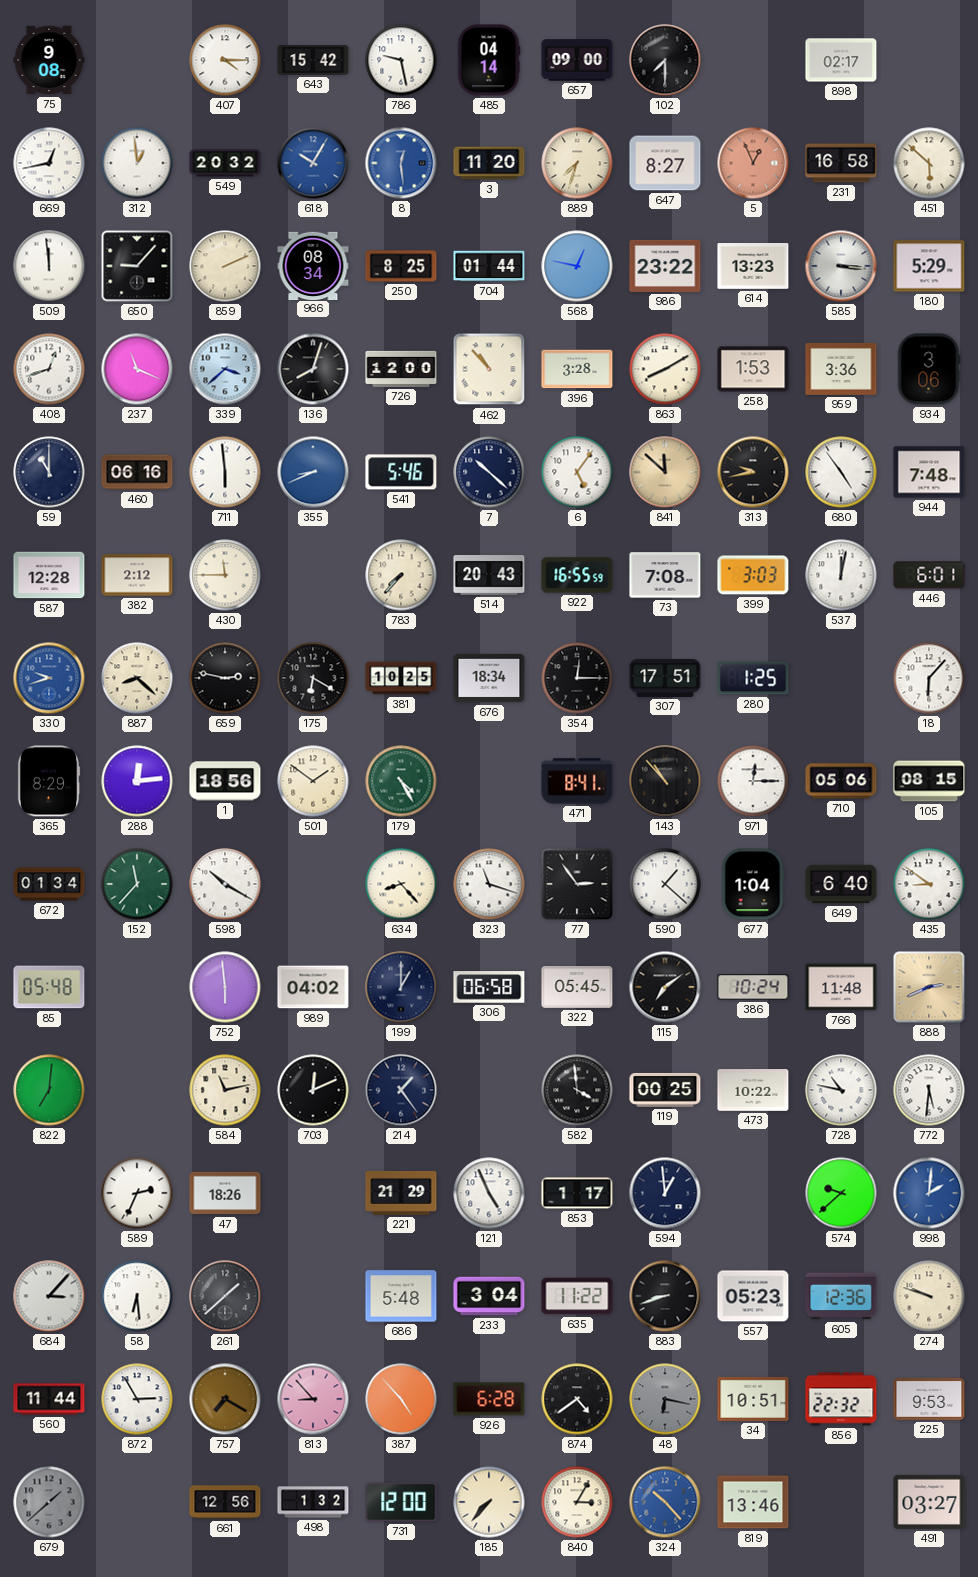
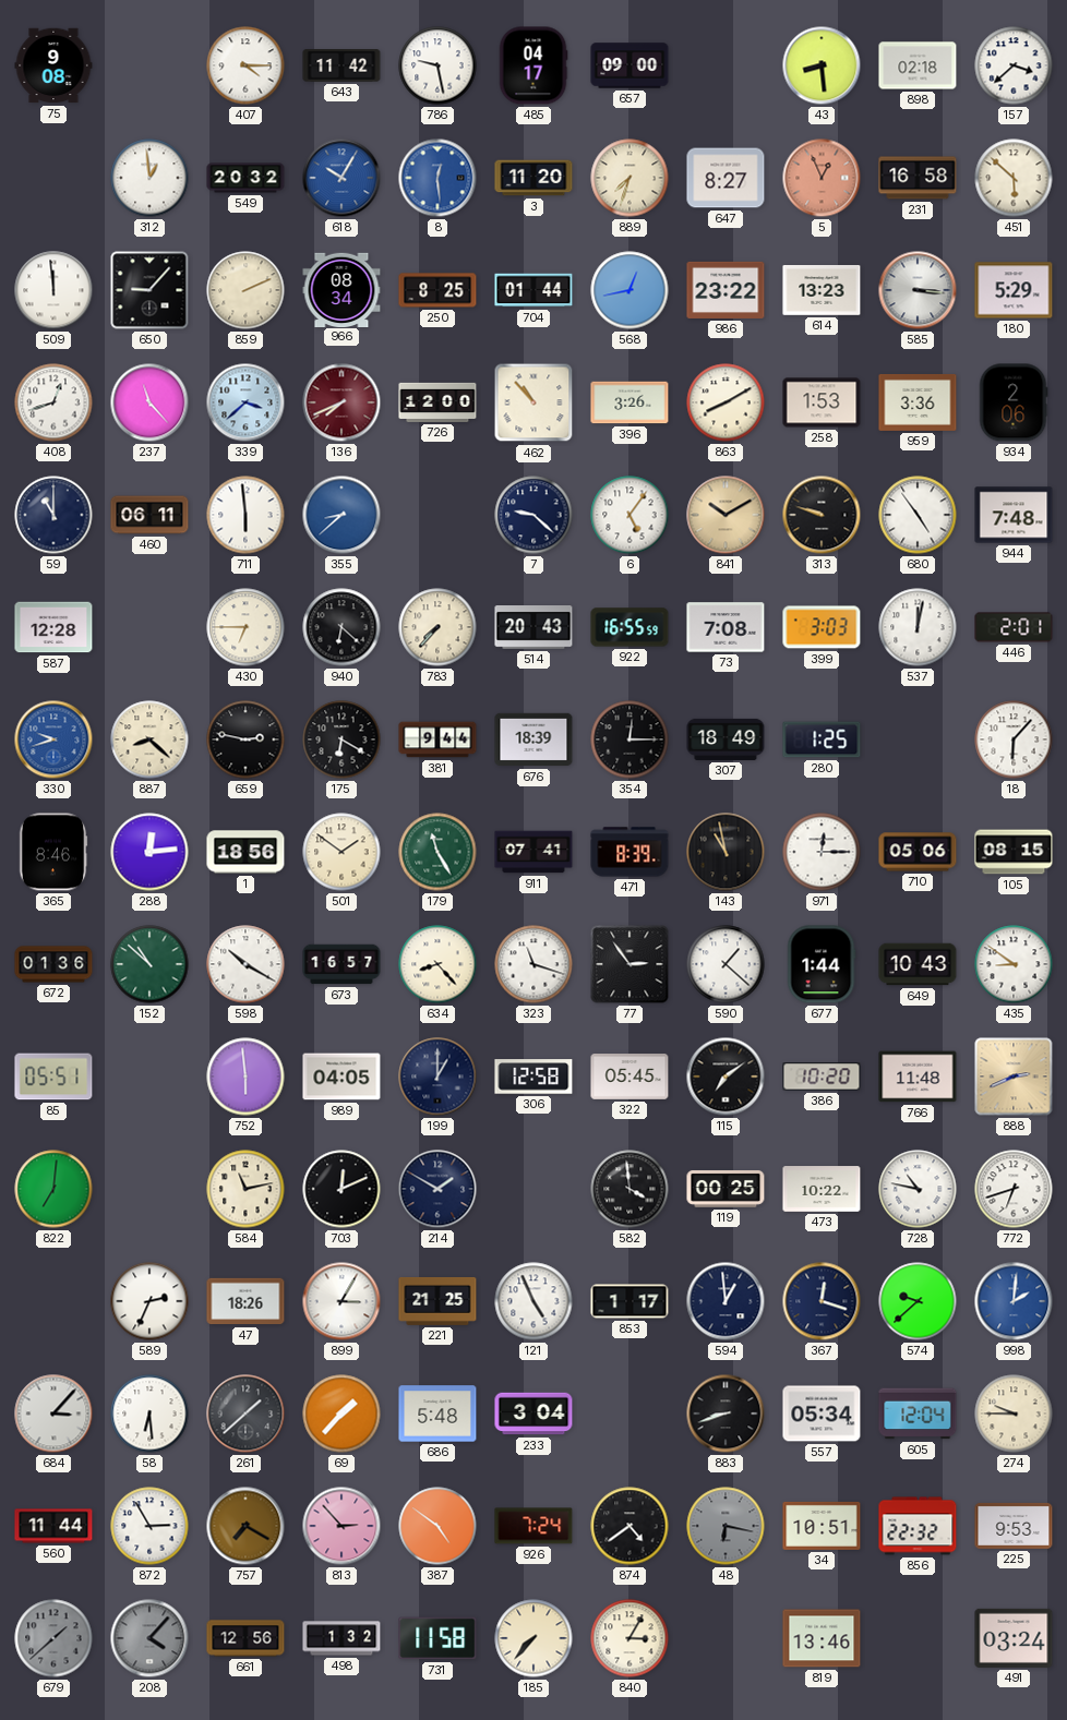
643: 15:42 -> 11:42 (341, 65)
485: 04:14 -> 04:17 (533, 65)
102: 7:30 -> none (665, 60)
43: none -> 8:29 (822, 65)
898: 02:17 -> 02:18 (918, 65)
157: none -> 3:38 (1014, 65)
669: 12:43 -> none (49, 163)
568: 12:47 -> 12:43 (630, 290)
237: 11:19 -> 11:23 (149, 402)
136: 8:03 -> 7:41 (341, 402)
136 dial: black -> burgundy (341, 402)
396: 3:28 -> 3:26 (630, 402)
934: 3:06 -> 2:06 (1014, 402)
460: 06:16 -> 06:11 (149, 515)
355: 8:41 -> 8:38 (341, 515)
541: 5:46 -> none (401, 472)
7: 10:22 -> 9:22 (533, 515)
841: 11:52 -> 10:10 (726, 515)
313: 9:43 -> 9:48 (822, 515)
382: 2:12 -> none (137, 575)
430: 11:45 -> 6:45 (245, 627)
940: none -> 6:22 (341, 627)
446: 6:01 -> 2:01 (1014, 627)
381: 10:25 -> 9:44 (437, 739)
676: 18:34 -> 18:39 (533, 739)
307: 17:51 -> 18:49 (726, 739)
365: 8:29 -> 8:46 (53, 852)
179: 4:25 -> 11:25 (437, 852)
911: none -> 07:41 (533, 852)
471: 8:41 -> 8:39 (630, 852)
143: 10:53 -> 10:58 (726, 852)
672: 01:34 -> 01:36 (53, 964)
152: 11:37 -> 10:52 (149, 964)
673: none -> 16:57 (341, 964)
677: 1:04 -> 1:44 (822, 964)
649: 6:40 -> 10:43 (918, 964)
85: 05:48 -> 05:51 (53, 1076)
989: 04:02 -> 04:05 (341, 1076)
306: 06:58 -> 12:58 (533, 1076)
386: 10:24 -> 10:20 (822, 1076)
214: 1:24 -> 1:50 (437, 1189)
772: 5:31 -> 6:42 (1014, 1189)
899: none -> 3:05 (341, 1301)
221: 21:29 -> 21:25 (437, 1301)
367: none -> 12:18 (822, 1301)
69: none -> 1:37 (341, 1414)
635: 11:22 -> none (577, 1296)
557: 05:23 -> 05:34 (822, 1414)
605: 12:36 -> 12:04 (918, 1414)
274: 9:48 -> 9:45 (1014, 1414)
813: 8:53 -> 2:53 (341, 1526)
387: 4:53 -> 4:51 (437, 1526)
926: 6:28 -> 7:24 (533, 1526)
208: none -> 4:07 (149, 1638)
731: 12:00 -> 11:58 (437, 1638)
324: 10:23 -> none (665, 1502)
491: 03:27 -> 03:24 (1014, 1638)
